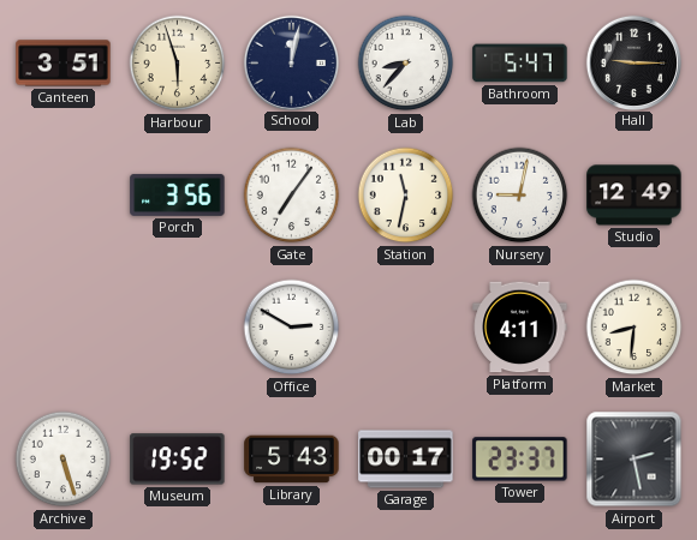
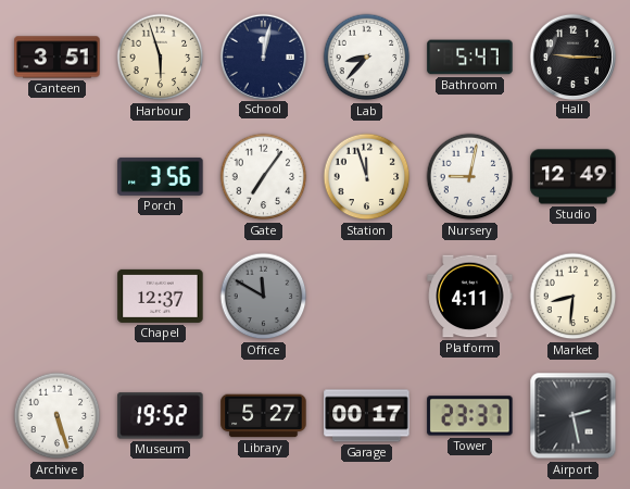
Station: 11:32 -> 11:57 (367, 177)
Chapel: none -> 12:37 (161, 296)
Office: 2:50 -> 11:50 (264, 297)
Office dial: white -> grey (264, 297)
Library: 5:43 -> 5:27 (264, 416)
